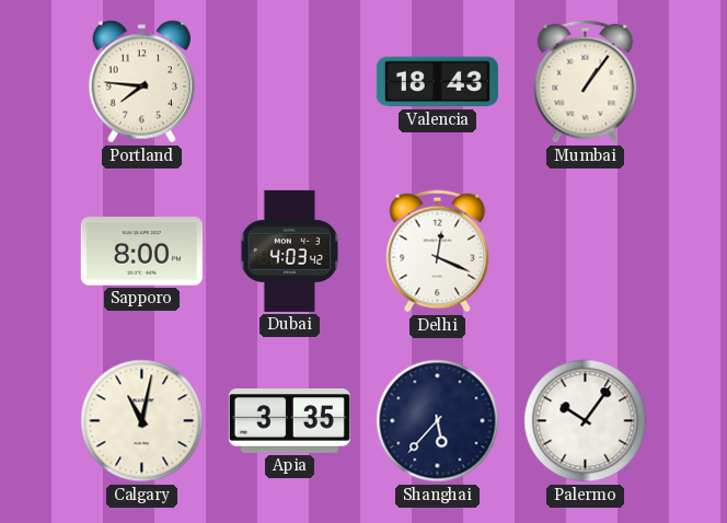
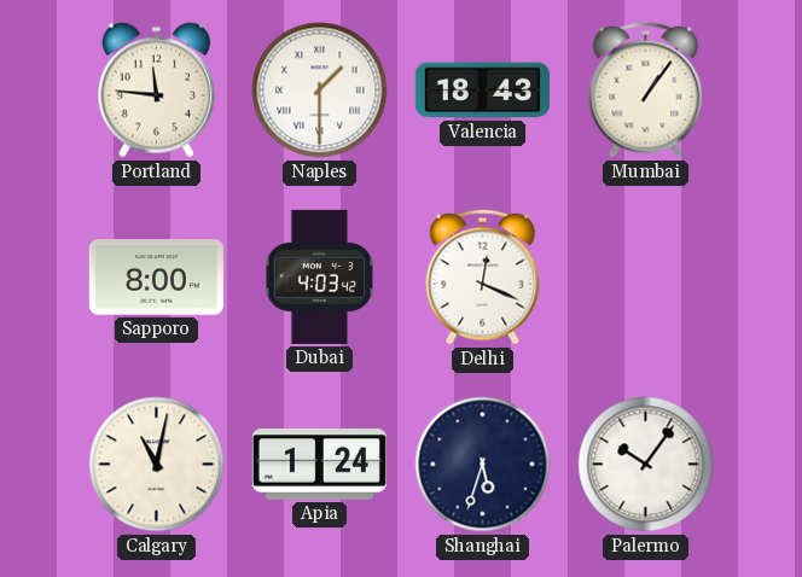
Portland: 7:46 -> 11:46 (157, 91)
Naples: none -> 1:30 (320, 91)
Apia: 3:35 -> 1:24 (319, 465)
Shanghai: 5:37 -> 5:33 (483, 465)
